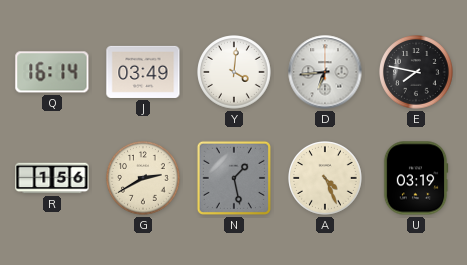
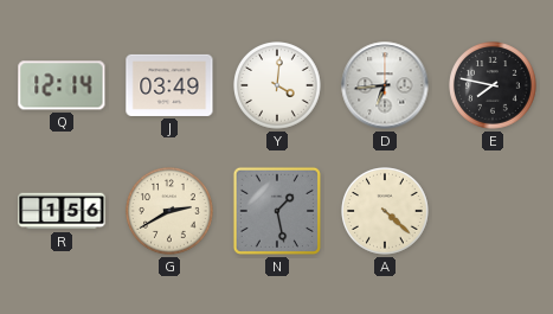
Q: 16:14 -> 12:14 (62, 85)
A: 4:26 -> 4:22 (385, 211)
U: 03:19 -> none (416, 178)
